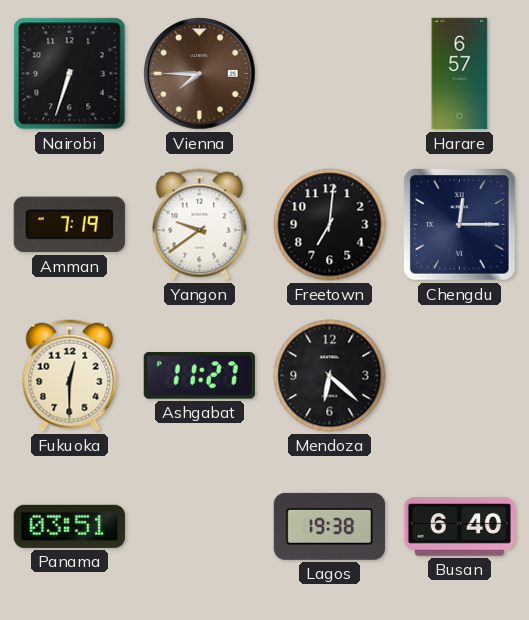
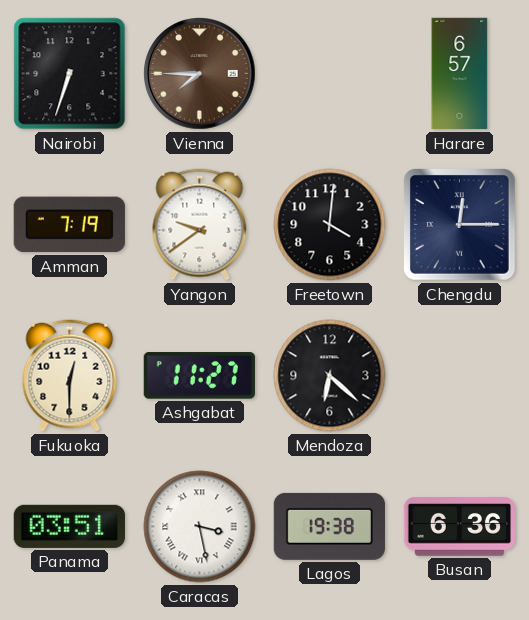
Freetown: 7:01 -> 4:01 (330, 225)
Caracas: none -> 3:28 (200, 527)
Busan: 6:40 -> 6:36 (459, 527)
